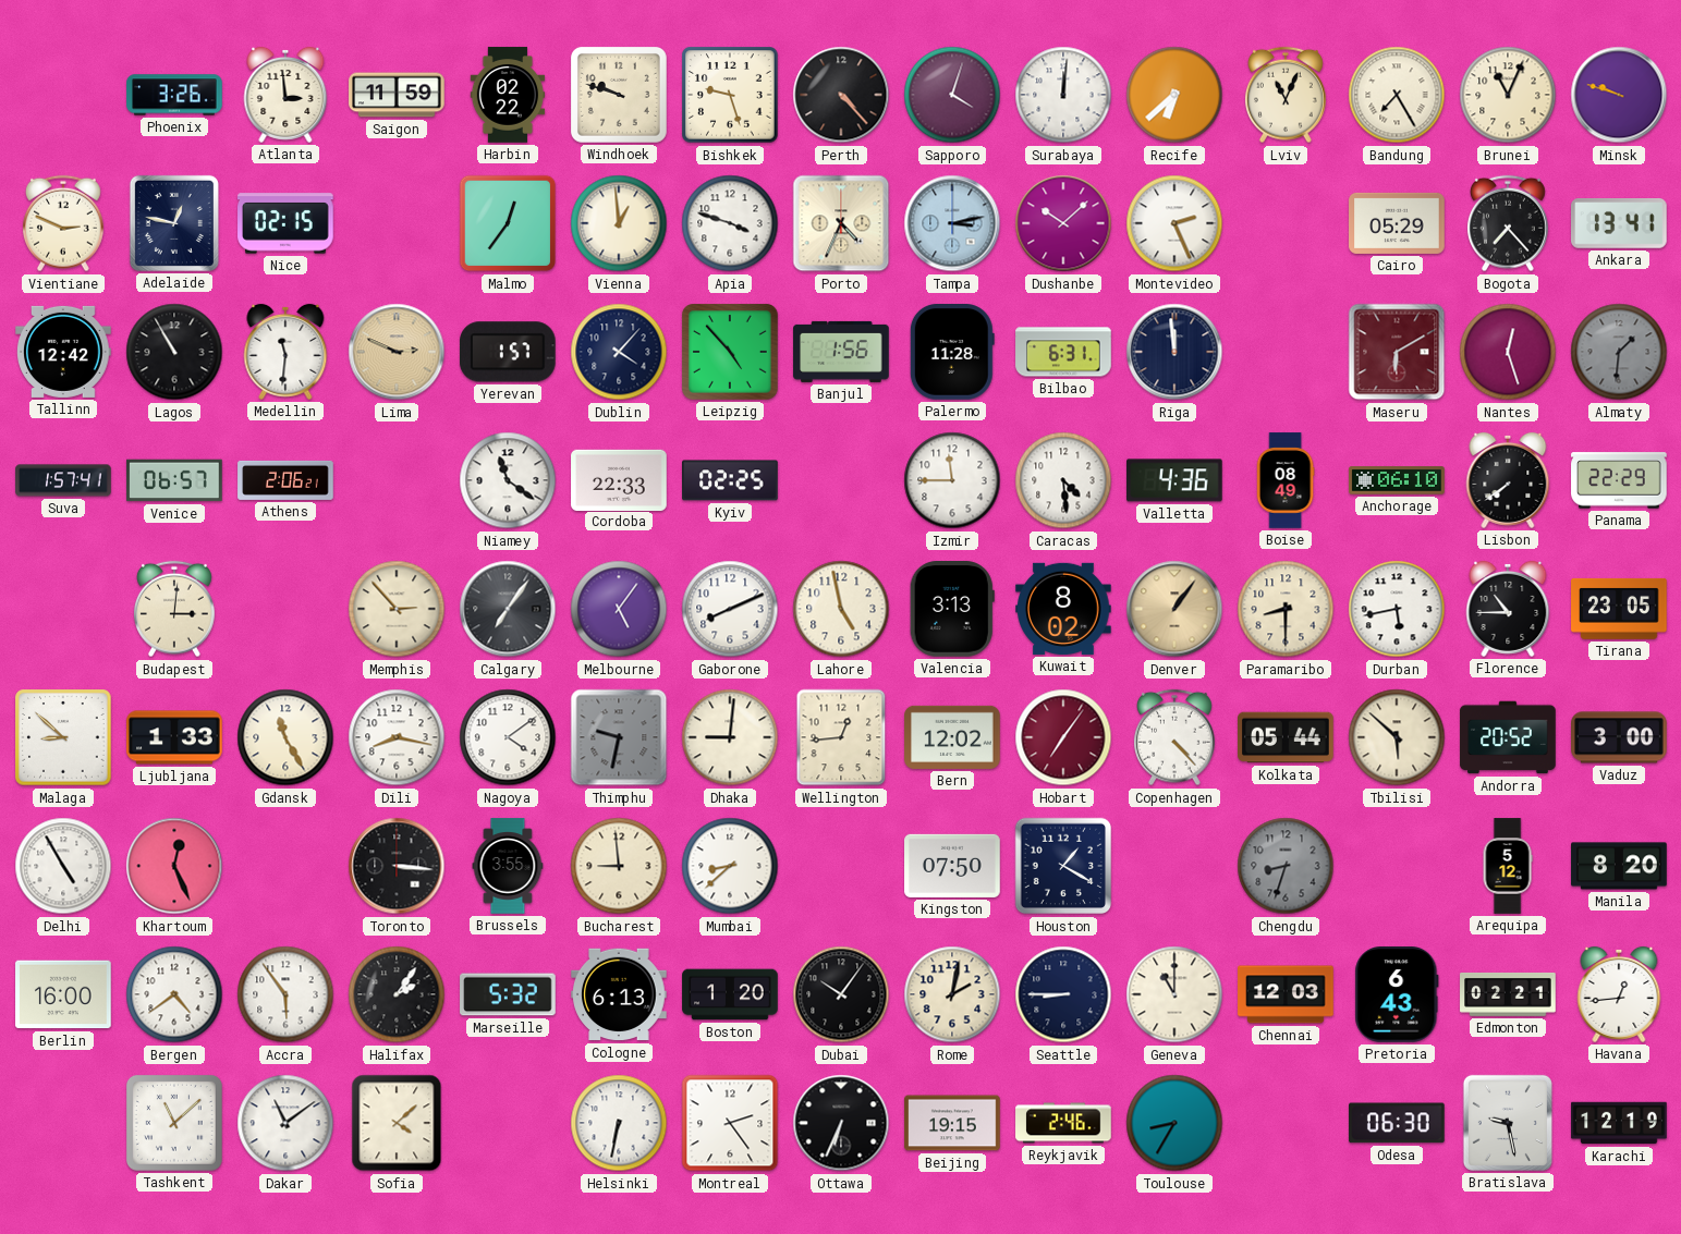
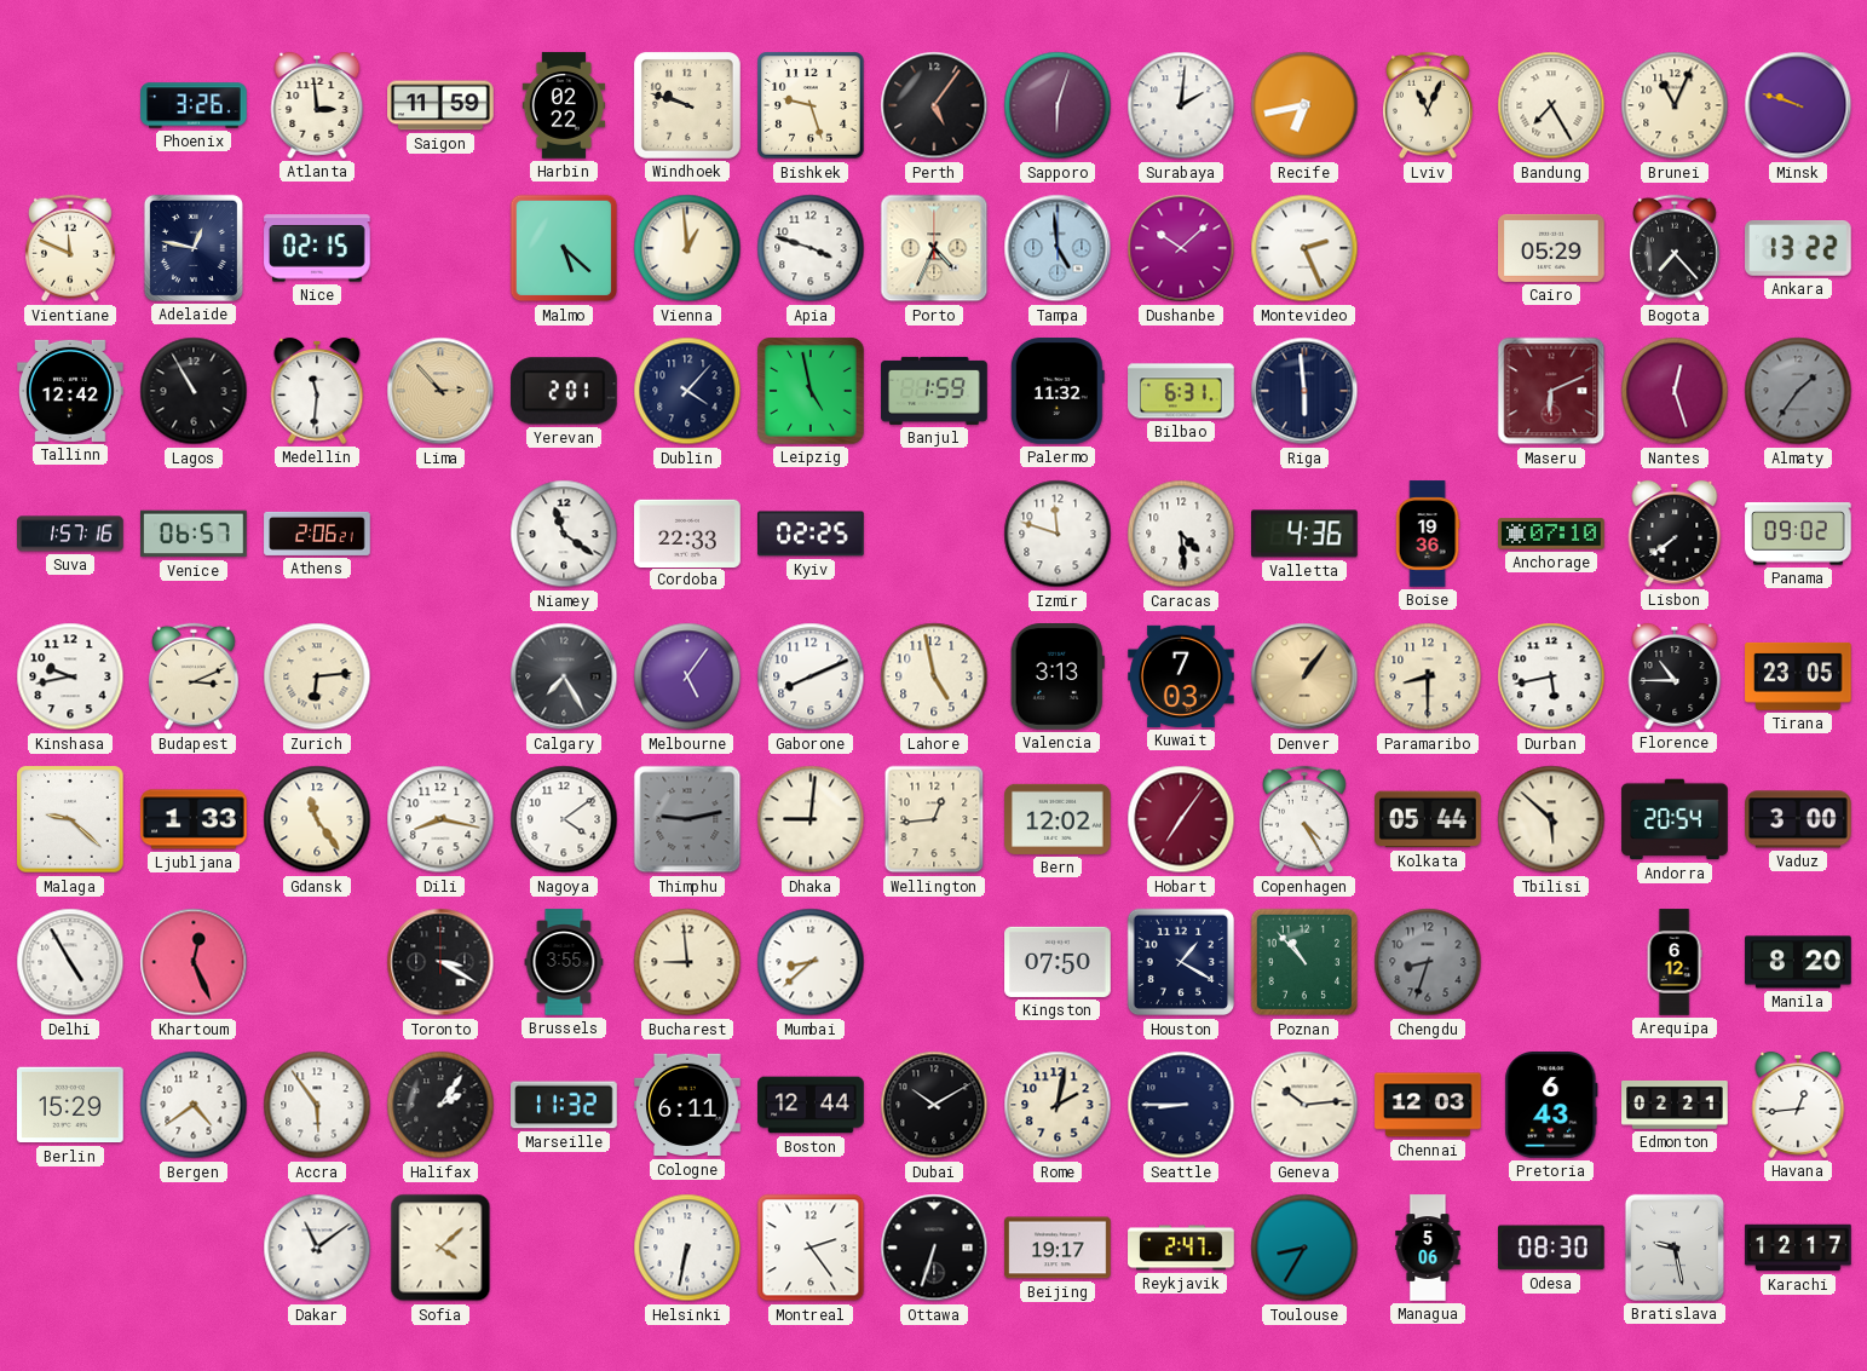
Perth: 4:23 -> 5:06 (934, 105)
Sapporo: 4:03 -> 6:03 (1058, 105)
Surabaya: 12:01 -> 2:01 (1181, 105)
Recife: 6:38 -> 6:43 (1304, 105)
Vientiane: 2:49 -> 11:49 (70, 248)
Malmo: 12:36 -> 5:22 (564, 248)
Tampa: 3:13 -> 4:59 (1058, 248)
Ankara: 13:41 -> 13:22 (1799, 249)
Lima: 2:49 -> 2:53 (440, 391)
Yerevan: 1:57 -> 2:01 (564, 391)
Leipzig: 4:53 -> 4:58 (811, 391)
Banjul: 1:56 -> 1:59 (934, 391)
Palermo: 11:28 -> 11:32 (1058, 391)
Riga: 11:59 -> 5:59 (1304, 391)
Maseru: 6:10 -> 6:11 (1551, 391)
Almaty: 1:31 -> 1:36 (1798, 391)
Suva: 1:57:41 -> 1:57:16 (70, 534)
Izmir: 11:45 -> 11:48 (1058, 534)
Boise: 08:49 -> 19:36 (1428, 534)
Anchorage: 06:10 -> 07:10 (1551, 534)
Panama: 22:29 -> 09:02 (1798, 534)
Kinshasa: none -> 9:43 (70, 676)
Budapest: 3:01 -> 3:11 (194, 676)
Zurich: none -> 6:14 (317, 676)
Memphis: 2:53 -> none (397, 609)
Calgary: 7:06 -> 7:25 (564, 676)
Kuwait: 8:02 -> 7:03 (1181, 676)
Malaga: 8:52 -> 9:22 (70, 819)
Gdansk: 11:25 -> 11:24 (317, 819)
Thimphu: 9:32 -> 9:13 (687, 819)
Copenhagen: 4:23 -> 4:25 (1304, 819)
Andorra: 20:52 -> 20:54 (1675, 819)
Toronto: 3:16 -> 3:20 (440, 962)
Poznan: none -> 10:53 (1304, 962)
Arequipa: 5:12 -> 6:12 (1675, 962)
Berlin: 16:00 -> 15:29 (70, 1105)
Marseille: 5:32 -> 11:32 (564, 1105)
Cologne: 6:13 -> 6:11 (687, 1105)
Boston: 1:20 -> 12:44 (811, 1105)
Dubai: 10:06 -> 10:10 (934, 1105)
Geneva: 11:00 -> 10:14 (1304, 1105)
Tashkent: 11:08 -> none (174, 1123)
Ottawa: 6:34 -> 6:33 (934, 1248)
Beijing: 19:15 -> 19:17 (1058, 1248)
Reykjavik: 2:46 -> 2:47 (1181, 1248)
Managua: none -> 5:06 (1428, 1248)
Odesa: 06:30 -> 08:30 (1552, 1248)
Karachi: 12:19 -> 12:17 (1798, 1248)
